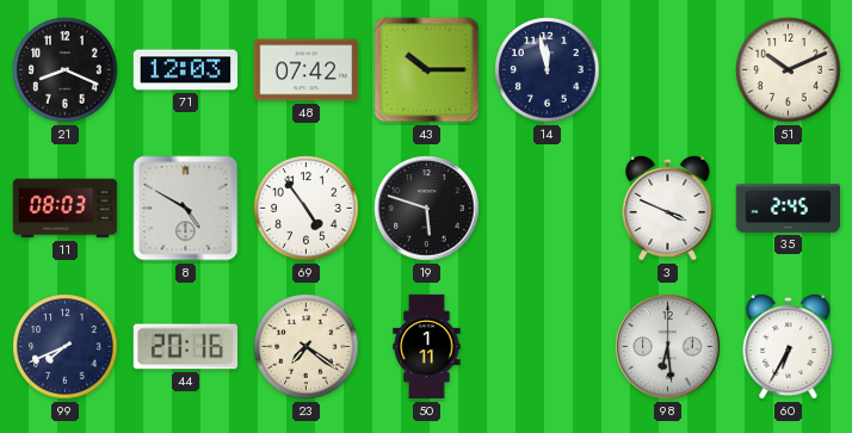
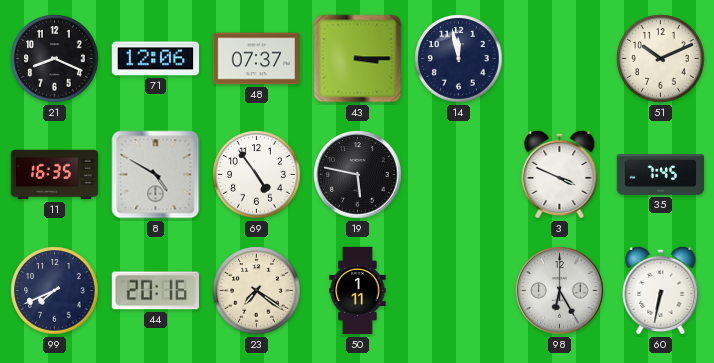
71: 12:03 -> 12:06 (156, 59)
48: 07:42 -> 07:37 (257, 59)
43: 10:15 -> 3:15 (358, 59)
11: 08:03 -> 16:35 (55, 175)
19: 5:48 -> 5:47 (358, 175)
35: 2:45 -> 7:45 (661, 174)
98: 6:29 -> 6:25 (560, 291)
60: 6:35 -> 6:32 (661, 290)
